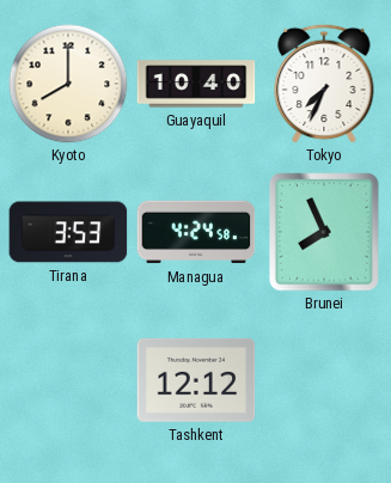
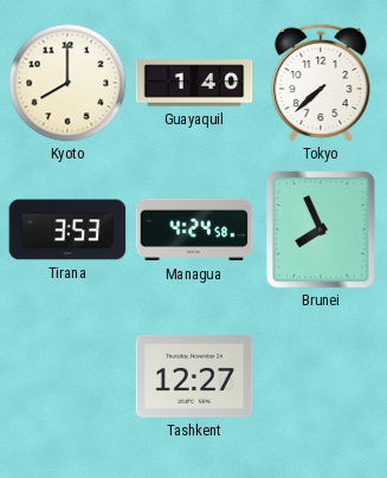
Guayaquil: 10:40 -> 1:40 (194, 83)
Tokyo: 7:34 -> 7:38 (321, 83)
Tashkent: 12:12 -> 12:27 (194, 376)
